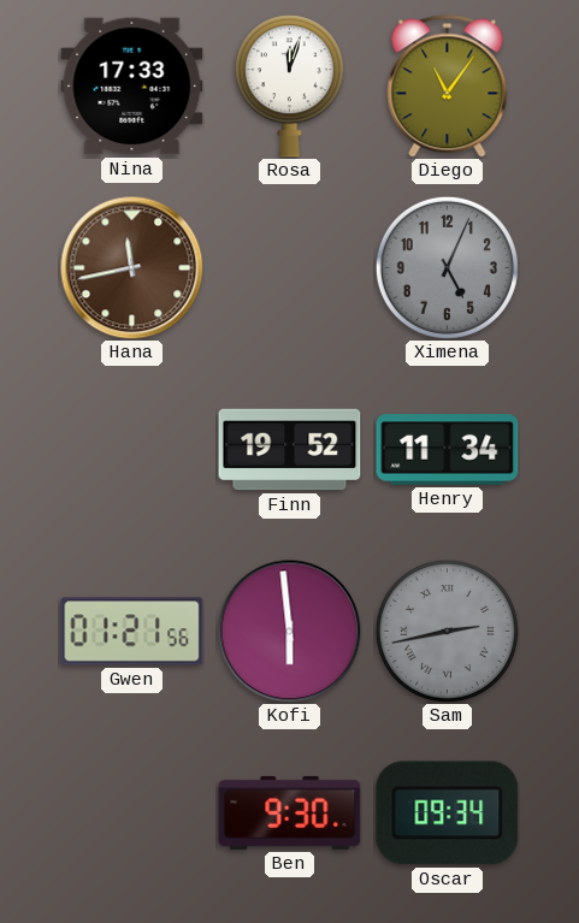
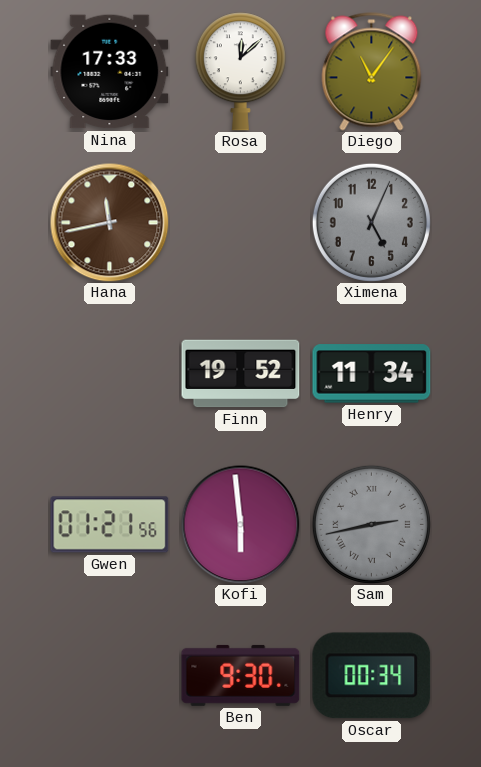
Rosa: 12:03 -> 12:08 (240, 72)
Oscar: 09:34 -> 00:34 (372, 676)
